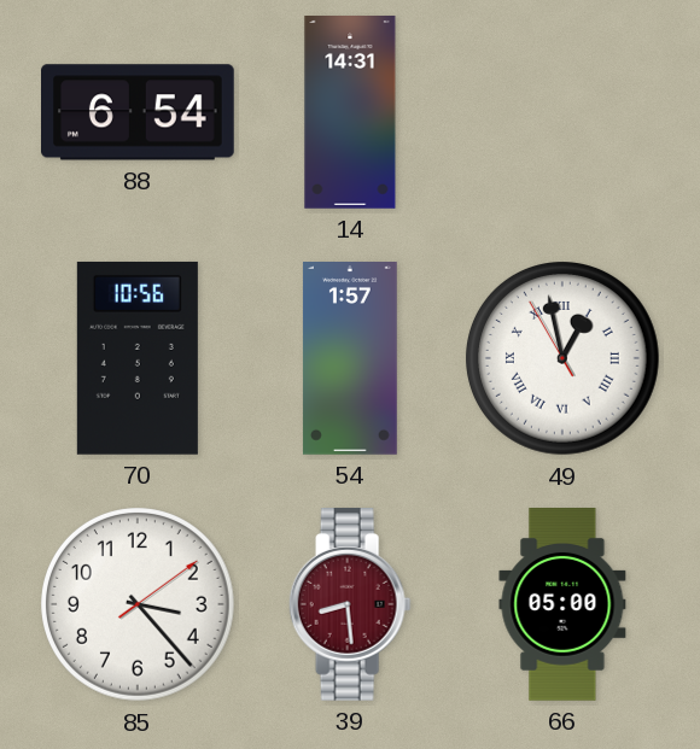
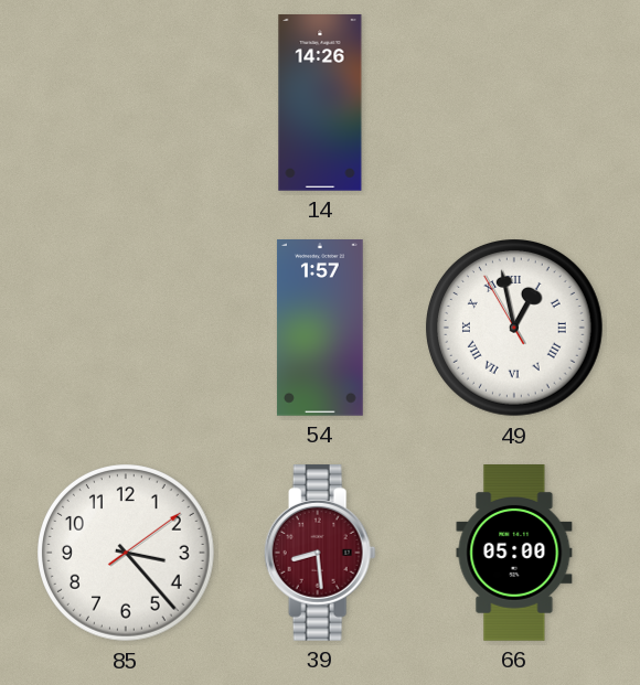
88: 6:54 -> none (139, 112)
14: 14:31 -> 14:26 (320, 103)
70: 10:56 -> none (138, 358)
